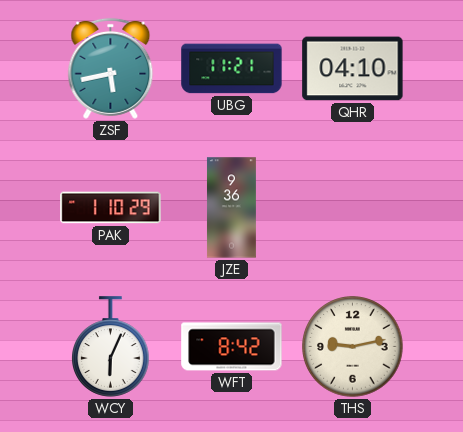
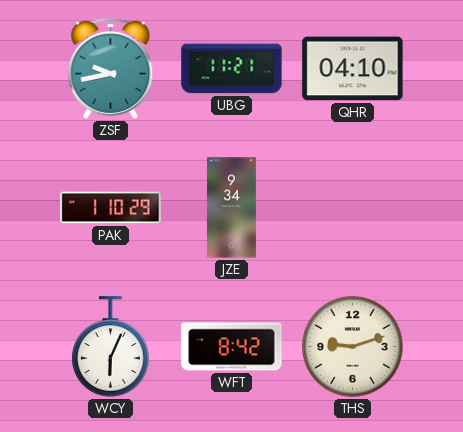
ZSF: 5:43 -> 9:43 (111, 68)
JZE: 9:36 -> 9:34 (231, 208)
THS: 9:13 -> 9:12 (353, 347)
